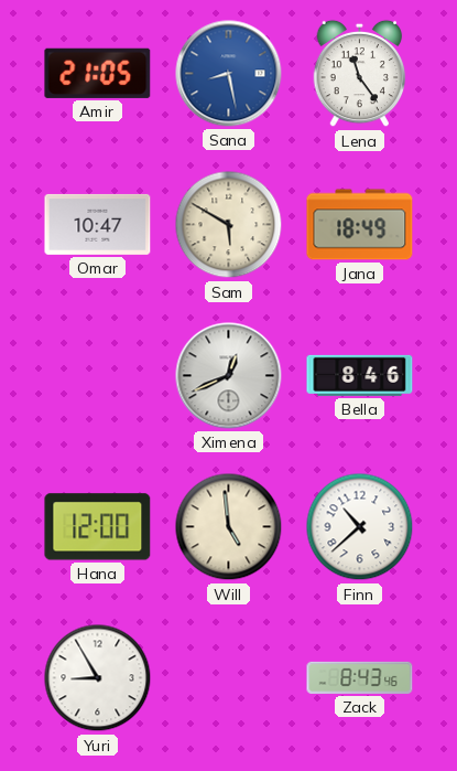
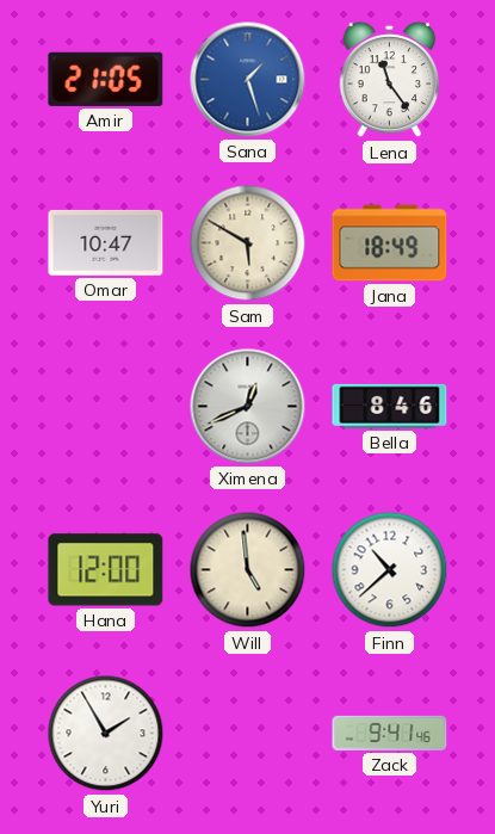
Sana: 8:28 -> 1:27 (248, 80)
Yuri: 8:55 -> 1:55 (106, 734)
Zack: 8:43 -> 9:41 (390, 733)
